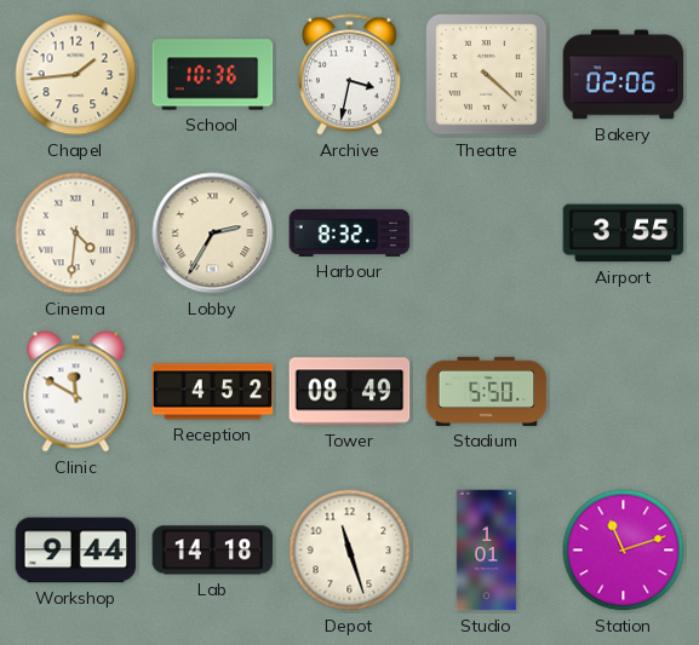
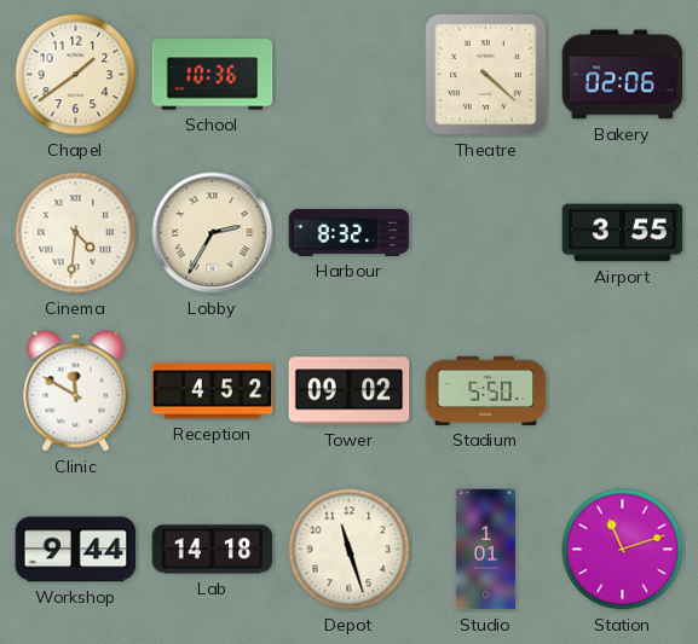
Chapel: 1:44 -> 1:39 (76, 75)
Archive: 3:32 -> none (350, 75)
Tower: 08:49 -> 09:02 (350, 391)
